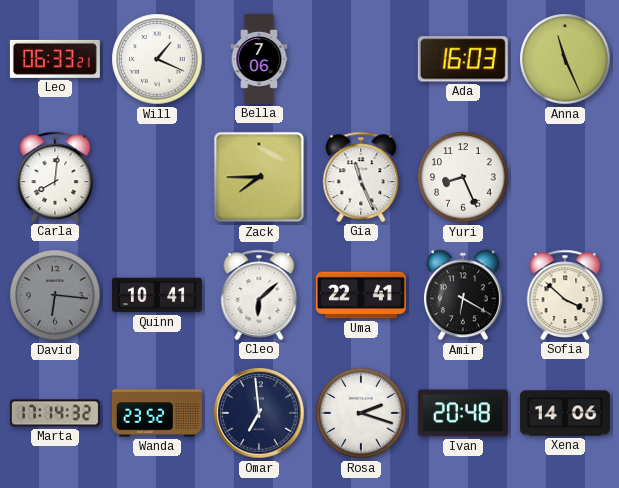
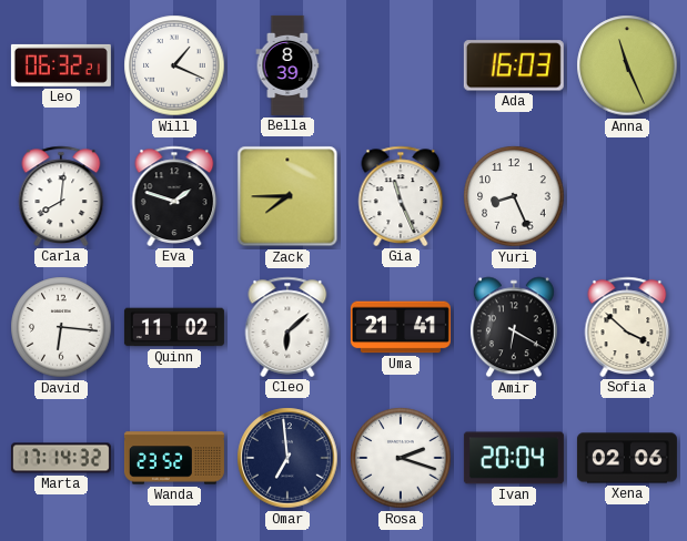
Leo: 06:33 -> 06:32 (61, 65)
Bella: 7:06 -> 8:39 (287, 65)
Eva: none -> 1:48 (174, 196)
David dial: grey -> white (61, 327)
Quinn: 10:41 -> 11:02 (174, 327)
Uma: 22:41 -> 21:41 (401, 327)
Ivan: 20:48 -> 20:04 (514, 458)
Xena: 14:06 -> 02:06 (627, 458)
